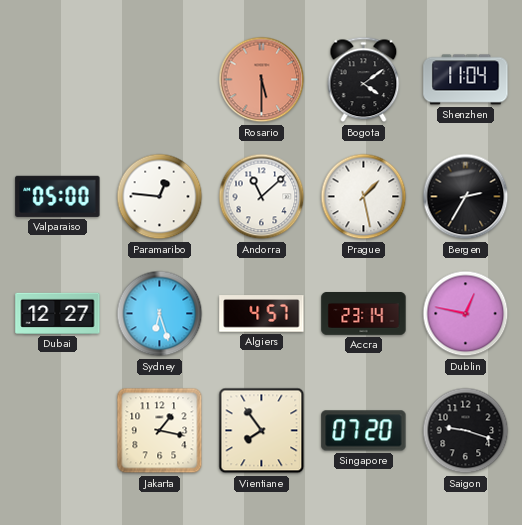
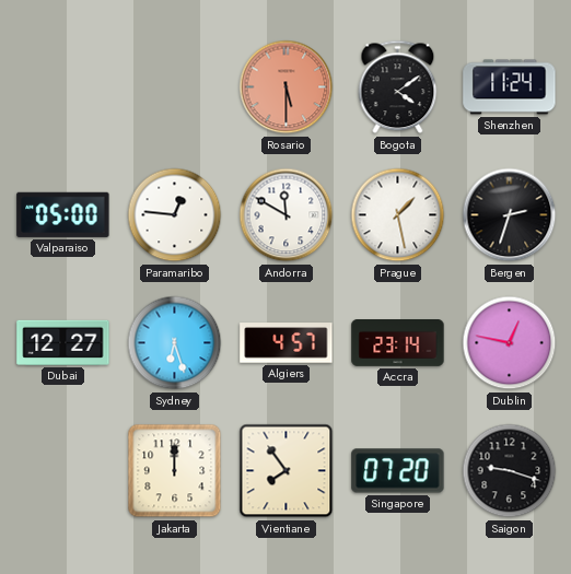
Shenzhen: 11:04 -> 11:24 (510, 87)
Andorra: 11:08 -> 11:50 (287, 215)
Bergen: 2:35 -> 2:33 (510, 215)
Jakarta: 1:17 -> 12:00 (175, 471)
